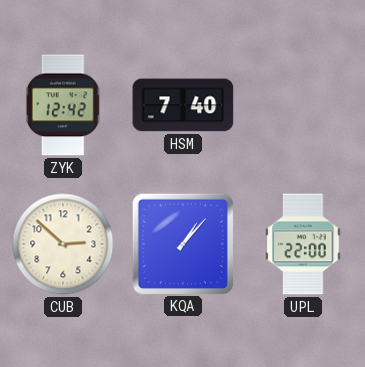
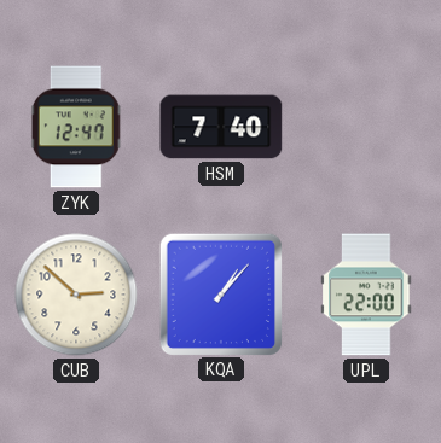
ZYK: 12:42 -> 12:47 (76, 127)
